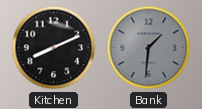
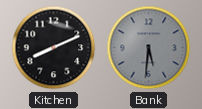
Bank: 1:31 -> 5:31 (149, 48)
